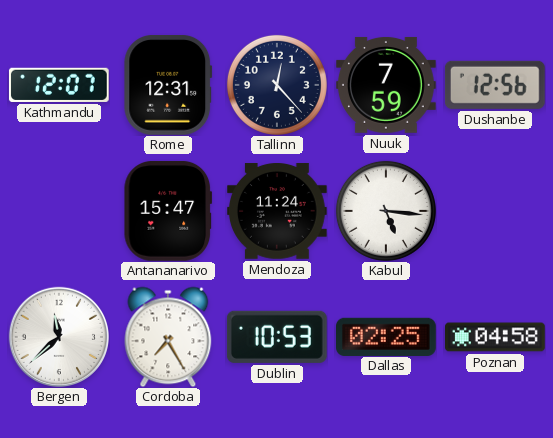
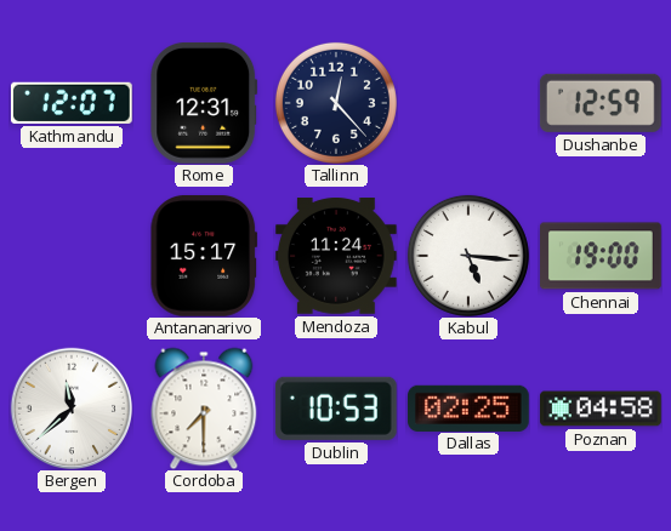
Nuuk: 7:59 -> none (387, 85)
Dushanbe: 12:56 -> 12:59 (601, 103)
Antananarivo: 15:47 -> 15:17 (204, 256)
Chennai: none -> 19:00 (602, 256)
Cordoba: 7:25 -> 7:30 (204, 409)
